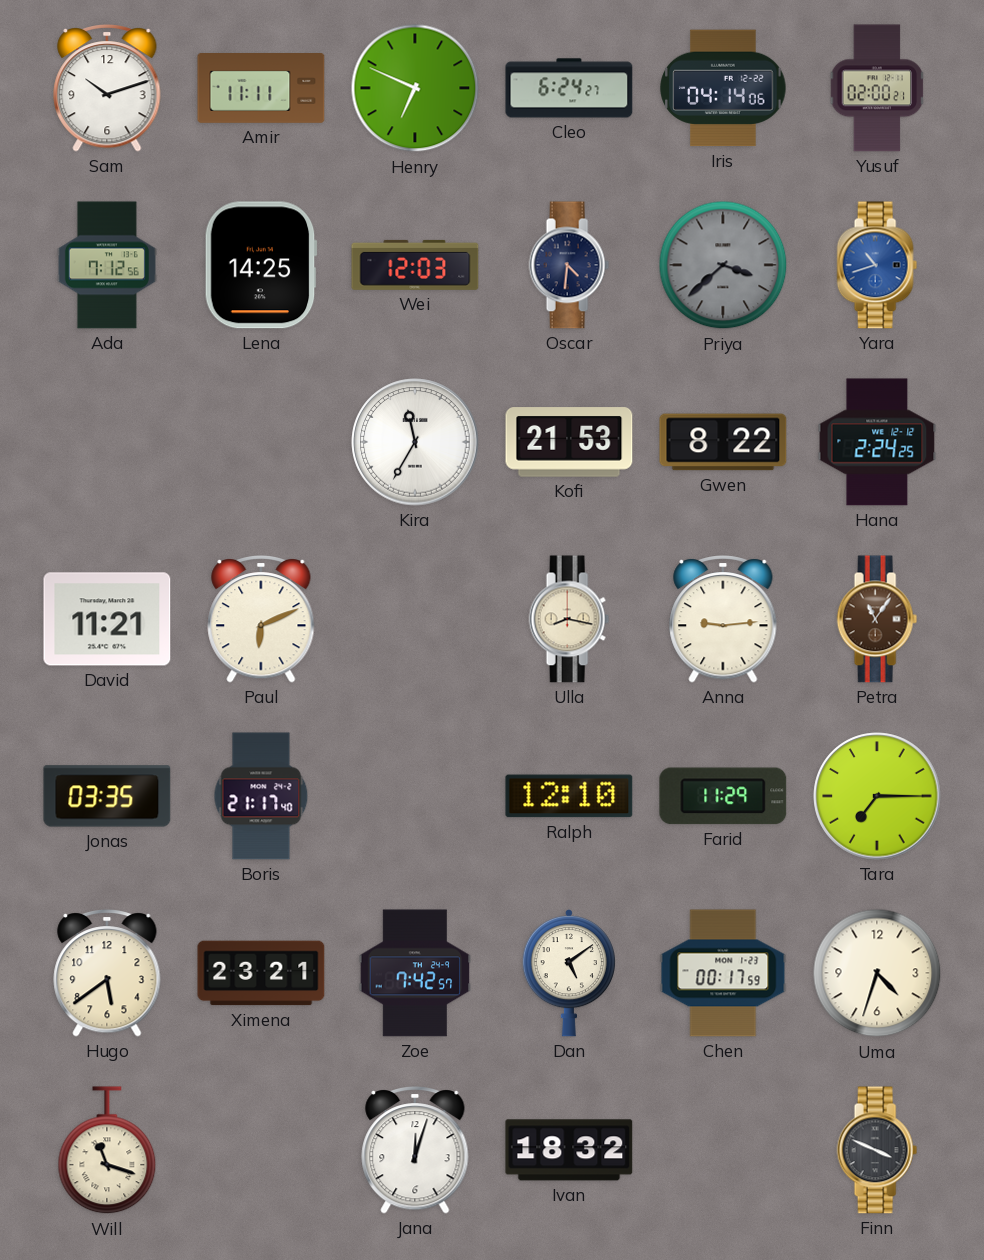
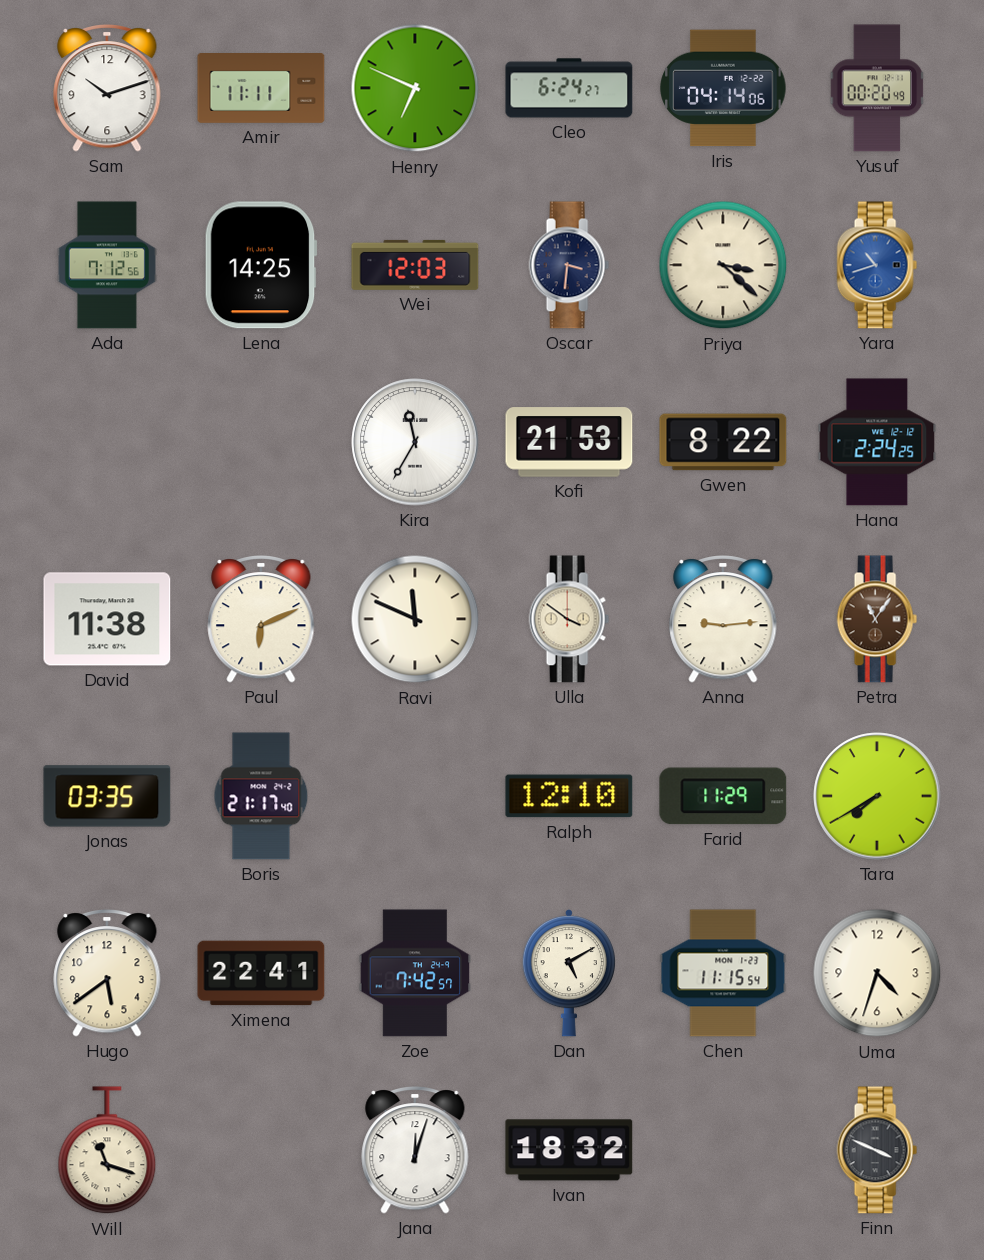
Yusuf: 02:00 -> 00:20 (877, 88)
Oscar: 4:31 -> 3:31 (569, 265)
Priya: 3:38 -> 3:22 (723, 265)
Priya dial: grey -> cream (723, 265)
David: 11:21 -> 11:38 (107, 619)
Ravi: none -> 11:49 (415, 619)
Ulla: 8:17 -> 3:51 (569, 619)
Tara: 7:15 -> 7:40 (877, 796)
Ximena: 23:21 -> 22:41 (261, 973)
Dan: 5:09 -> 5:10 (569, 973)
Chen: 00:17 -> 11:15 (723, 973)
